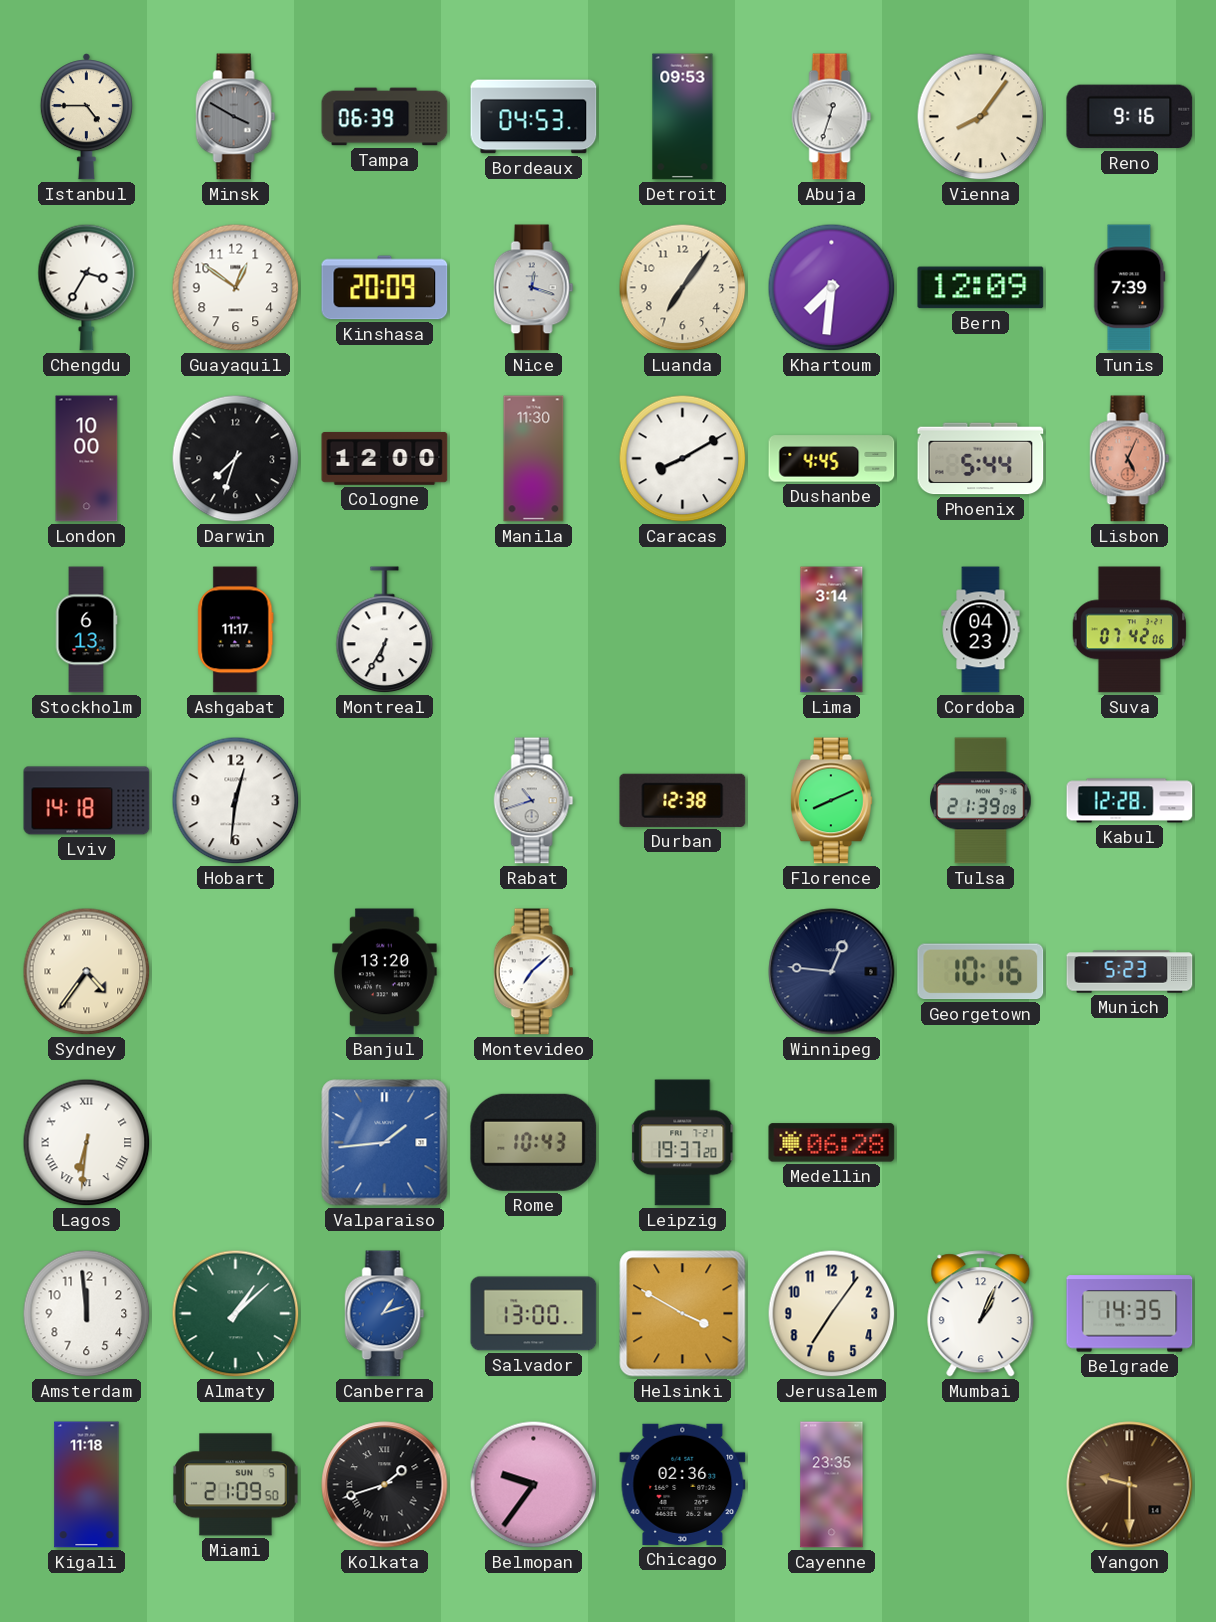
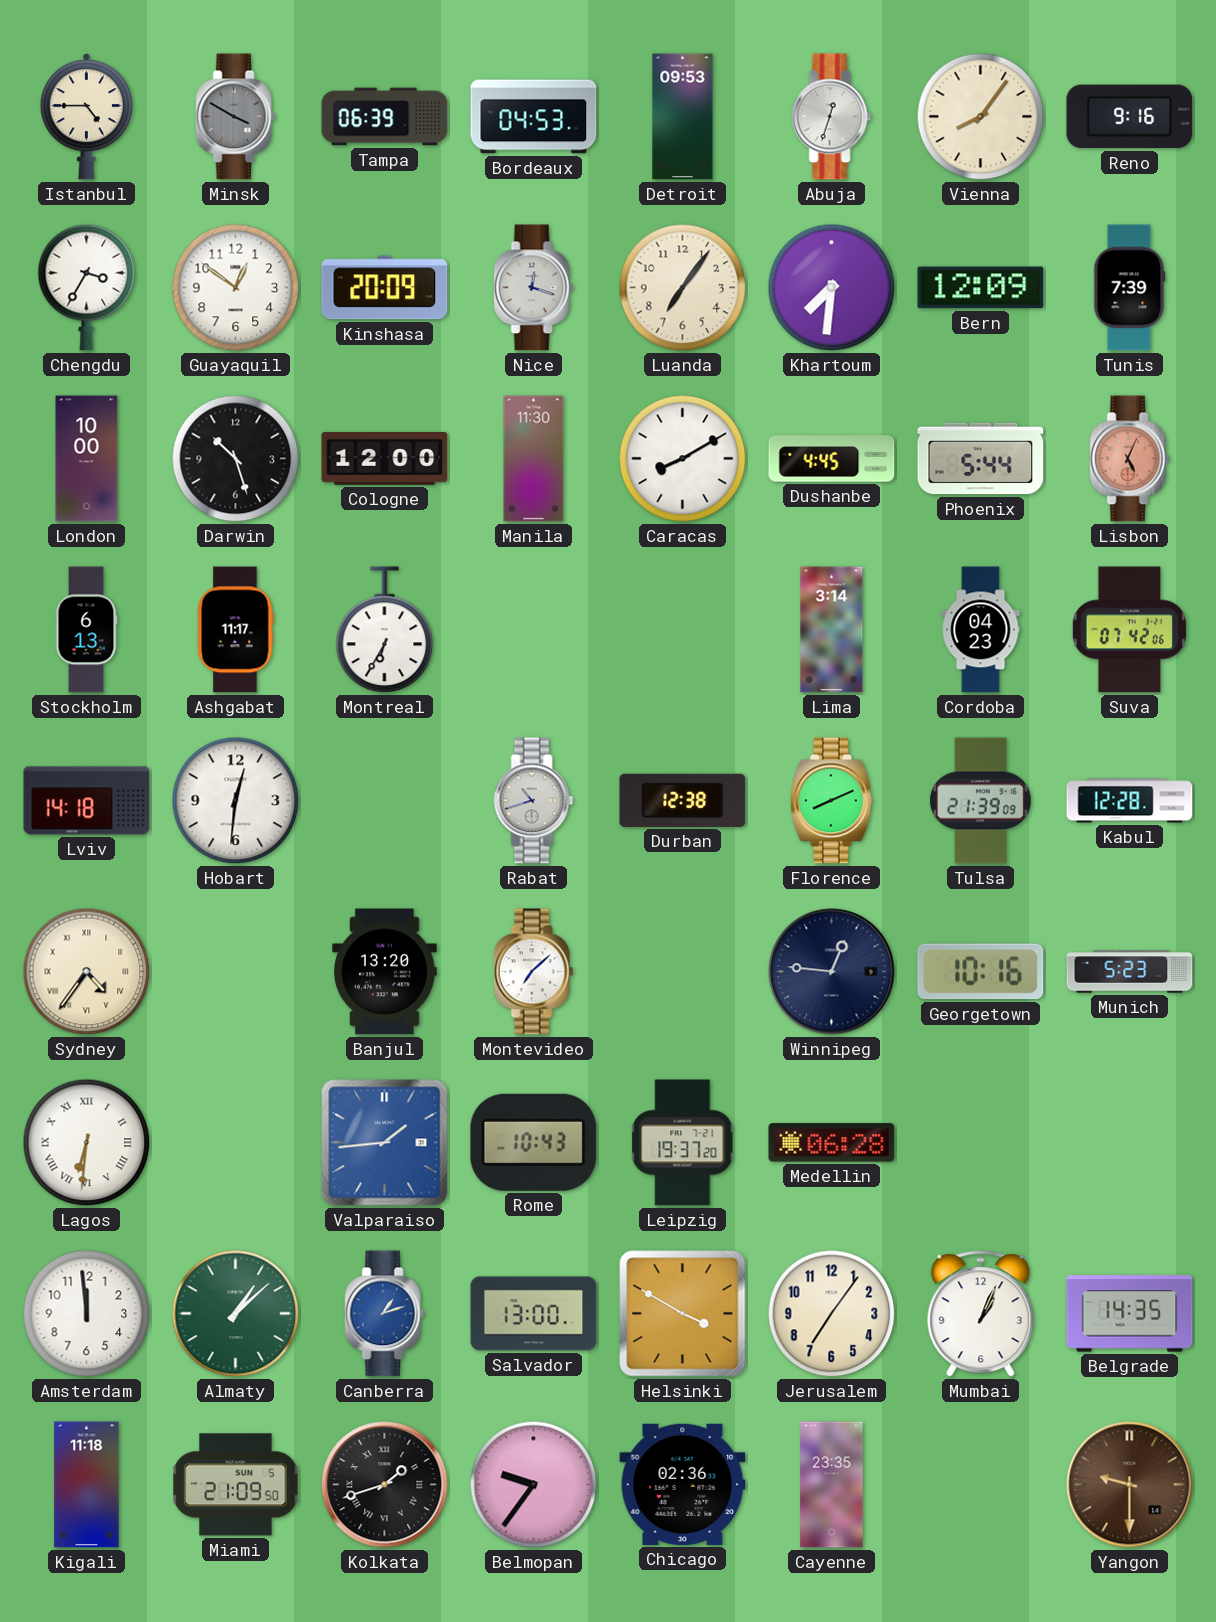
Darwin: 7:33 -> 10:27 (236, 459)
